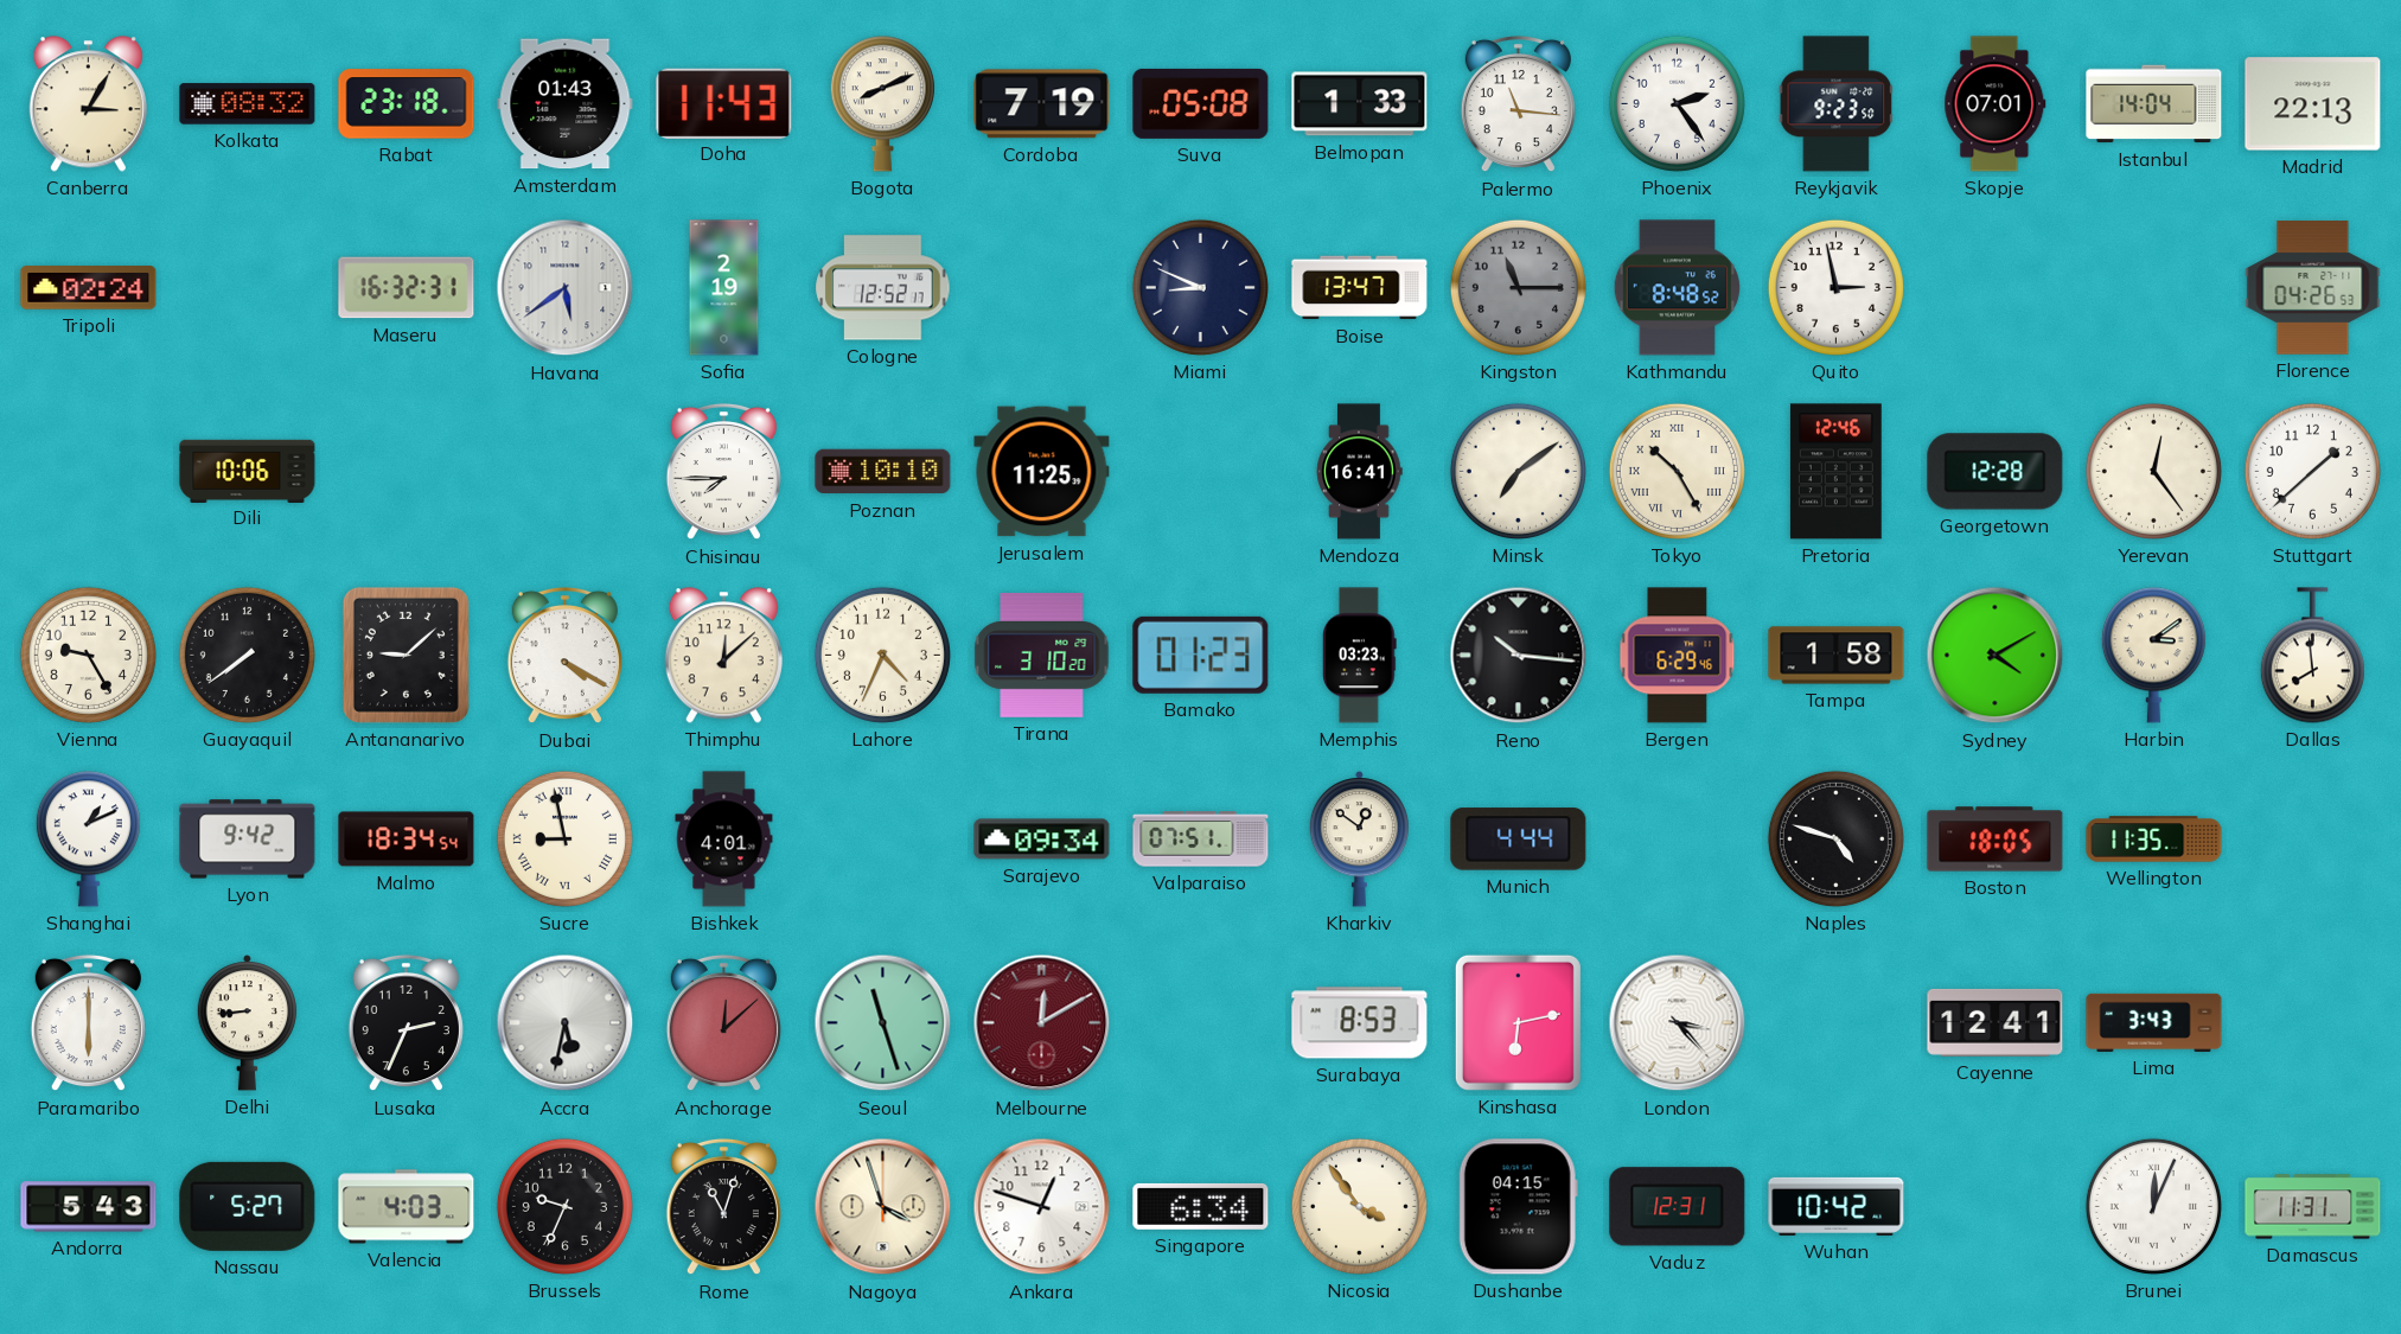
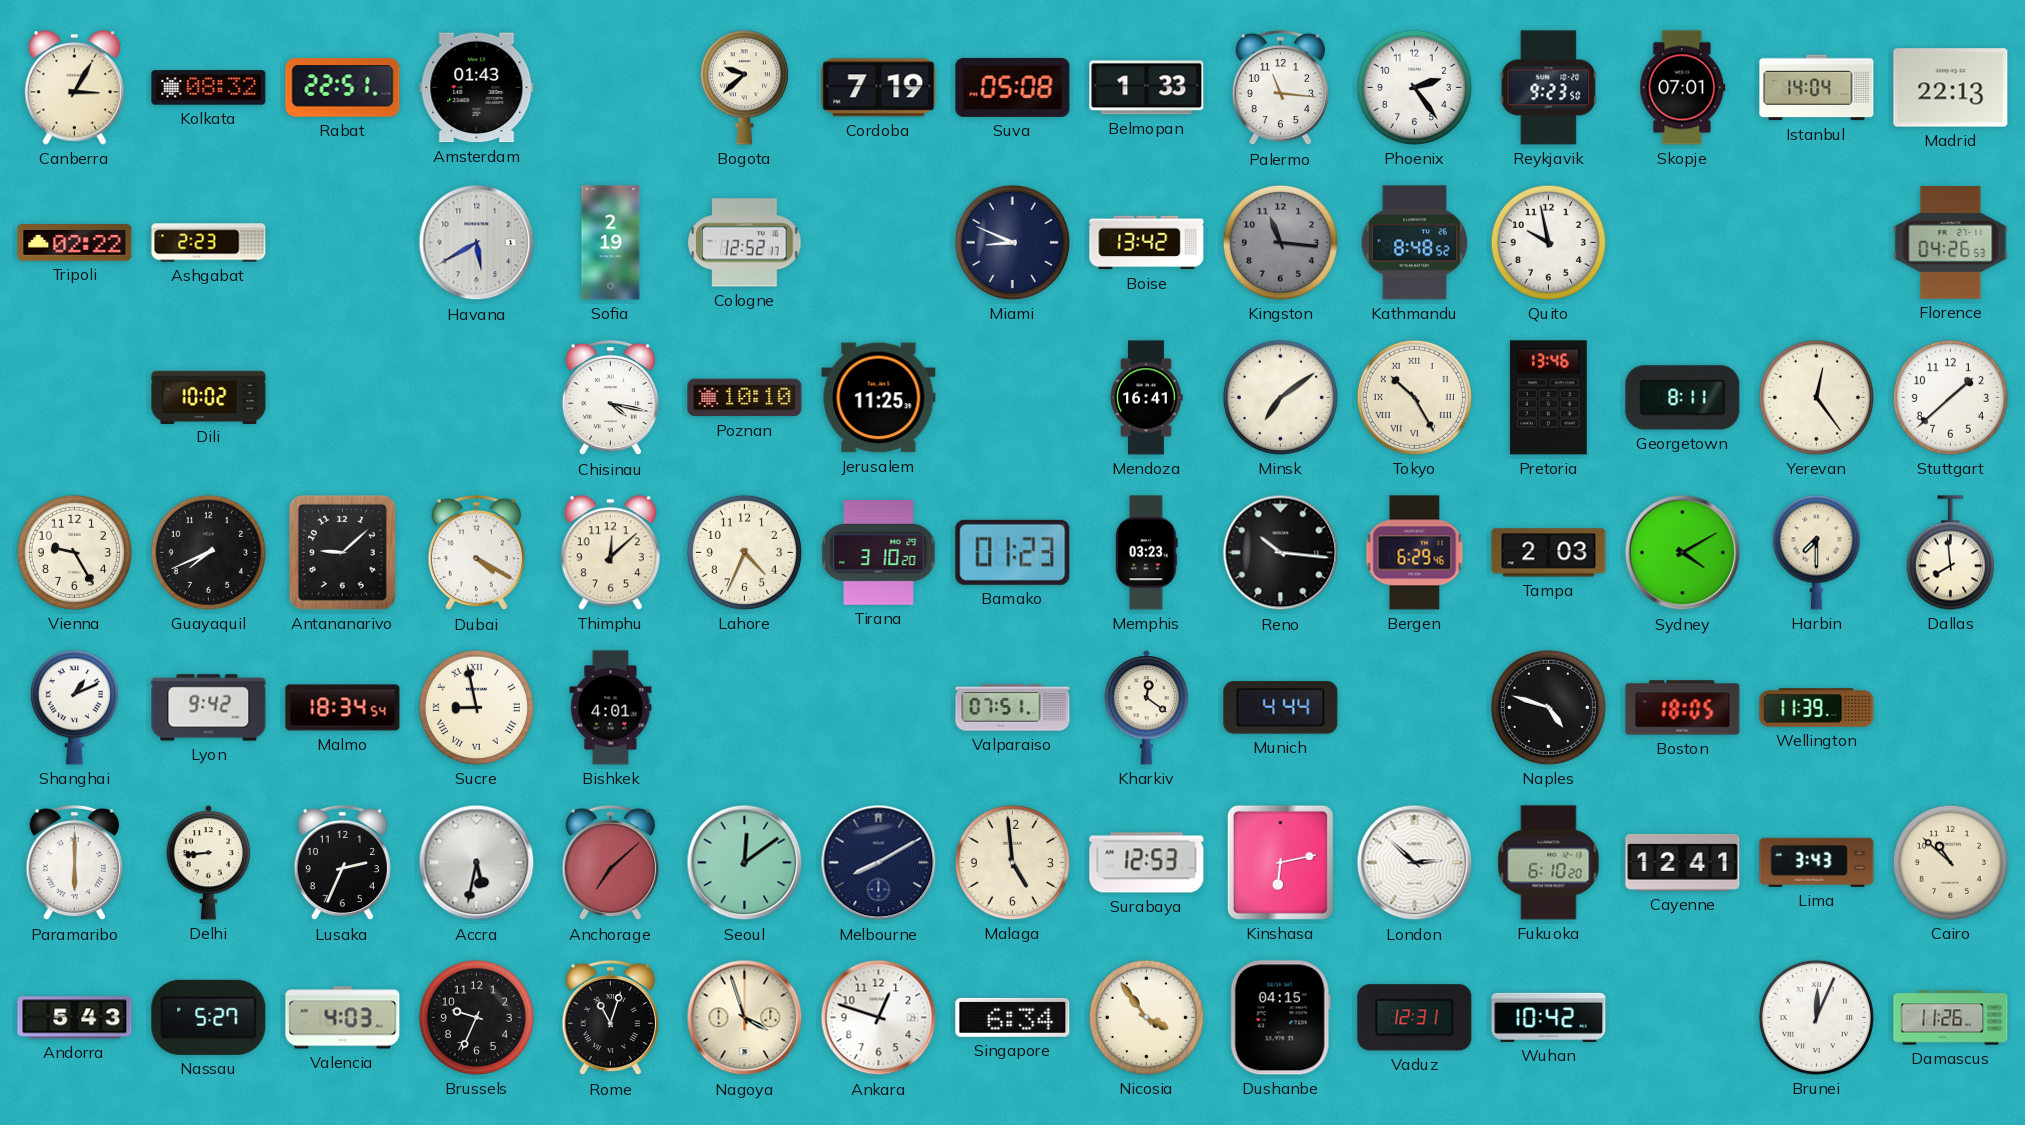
Rabat: 23:18 -> 22:51 (343, 88)
Doha: 11:43 -> none (724, 103)
Bogota: 8:11 -> 9:38 (744, 88)
Tripoli: 02:24 -> 02:22 (75, 243)
Ashgabat: none -> 2:23 (209, 243)
Maseru: 16:32 -> none (407, 288)
Havana: 5:39 -> 5:40 (477, 243)
Boise: 13:47 -> 13:42 (1147, 243)
Kingston: 11:15 -> 11:16 (1280, 242)
Quito: 2:58 -> 9:58 (1548, 242)
Dili: 10:06 -> 10:02 (209, 397)
Chisinau: 7:45 -> 4:17 (610, 398)
Pretoria: 12:46 -> 13:46 (1548, 398)
Georgetown: 12:28 -> 8:11 (1683, 398)
Guayaquil: 7:39 -> 7:41 (208, 552)
Tampa: 1:58 -> 2:03 (1549, 553)
Harbin: 3:09 -> 7:30 (1816, 553)
Sarajevo: 09:34 -> none (1042, 840)
Kharkiv: 12:51 -> 12:21 (1147, 708)
Wellington: 11:35 -> 11:39 (1817, 708)
Anchorage: 12:08 -> 7:08 (610, 863)
Seoul: 11:27 -> 12:09 (745, 863)
Melbourne: 12:10 -> 8:10 (879, 863)
Melbourne dial: burgundy -> navy (879, 863)
Malaga: none -> 4:59 (1012, 862)
Surabaya: 8:53 -> 12:53 (1147, 863)
London: 3:23 -> 2:52 (1415, 863)
Fukuoka: none -> 6:10 (1549, 863)
Cairo: none -> 10:52 (1950, 862)
Damascus: 11:31 -> 11:26 (1951, 1018)
